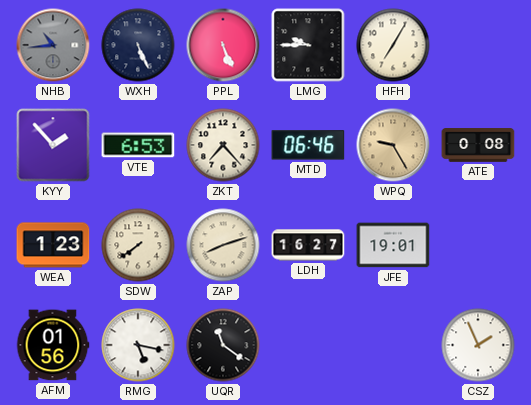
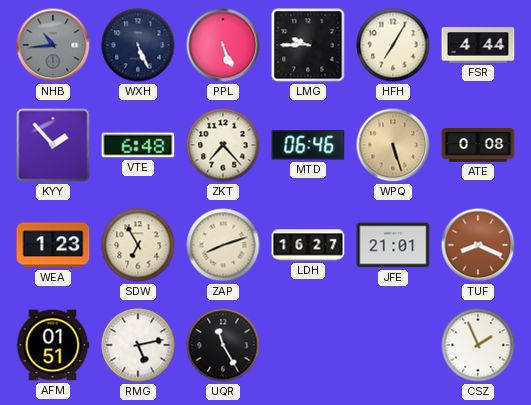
FSR: none -> 4:44 (478, 45)
VTE: 6:53 -> 6:48 (138, 145)
WPQ: 9:25 -> 5:27 (393, 145)
SDW: 7:39 -> 6:55 (138, 245)
JFE: 19:01 -> 21:01 (393, 245)
TUF: none -> 8:19 (478, 245)
AFM: 01:56 -> 01:51 (53, 345)
RMG: 5:17 -> 5:13 (138, 345)
UQR: 11:21 -> 11:25 (223, 345)
